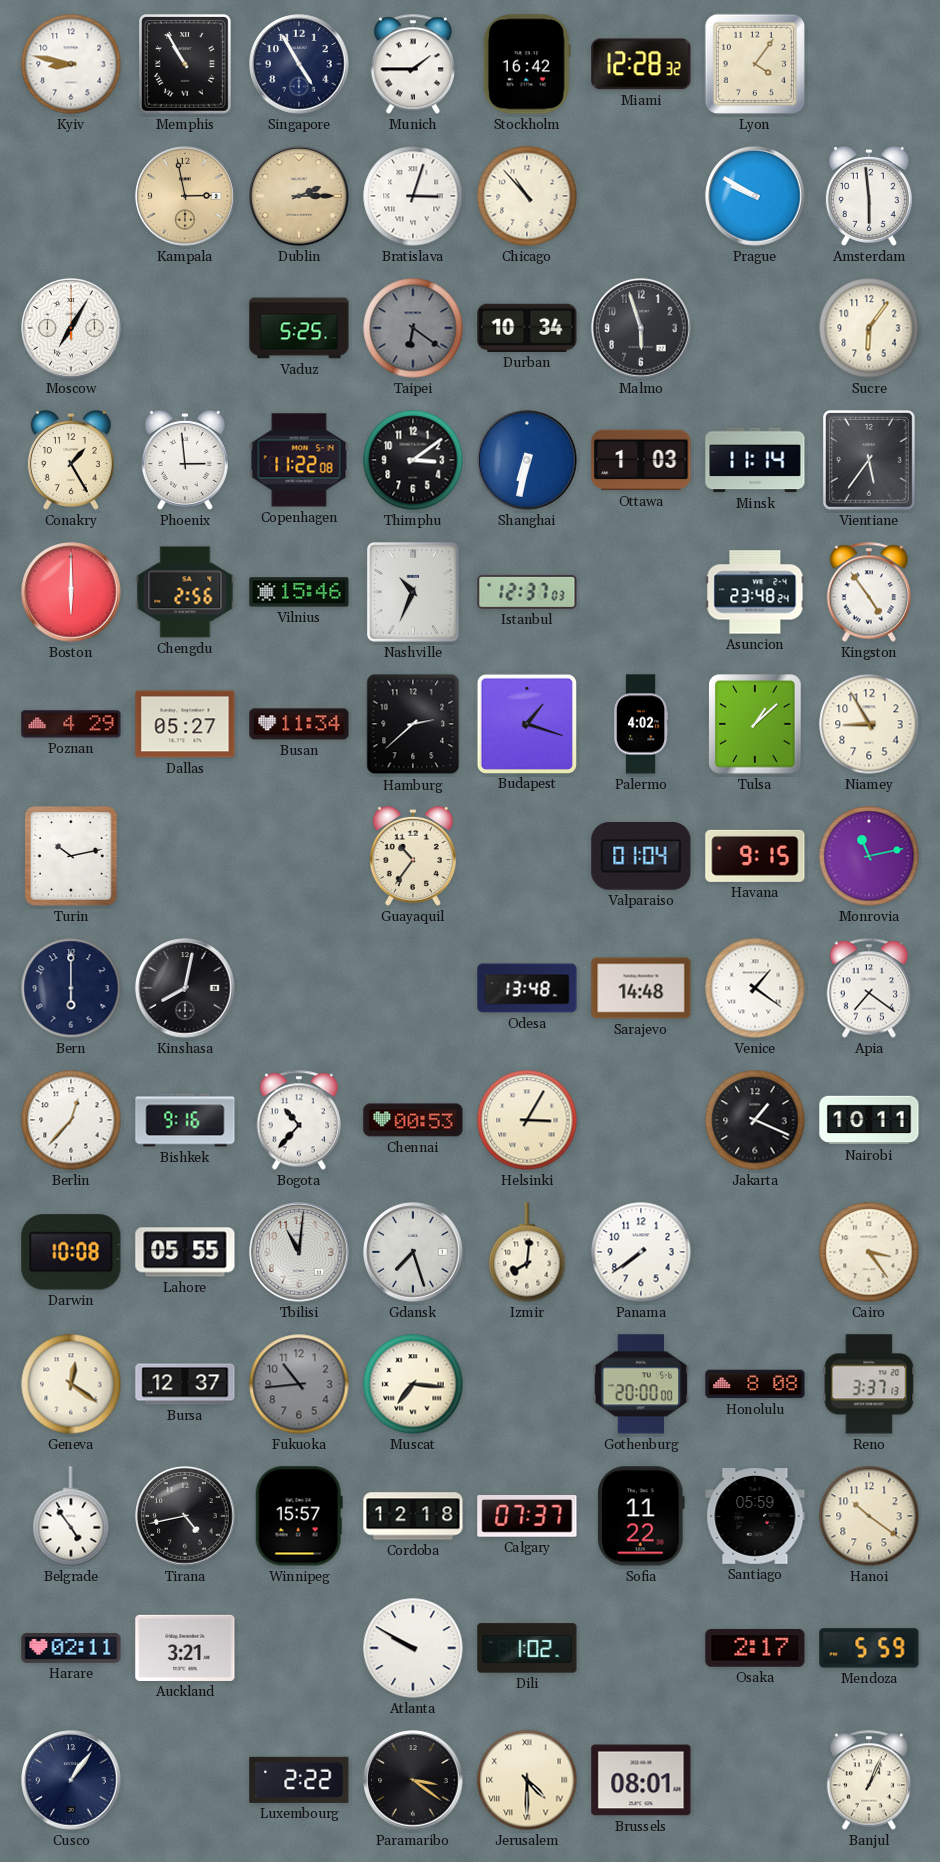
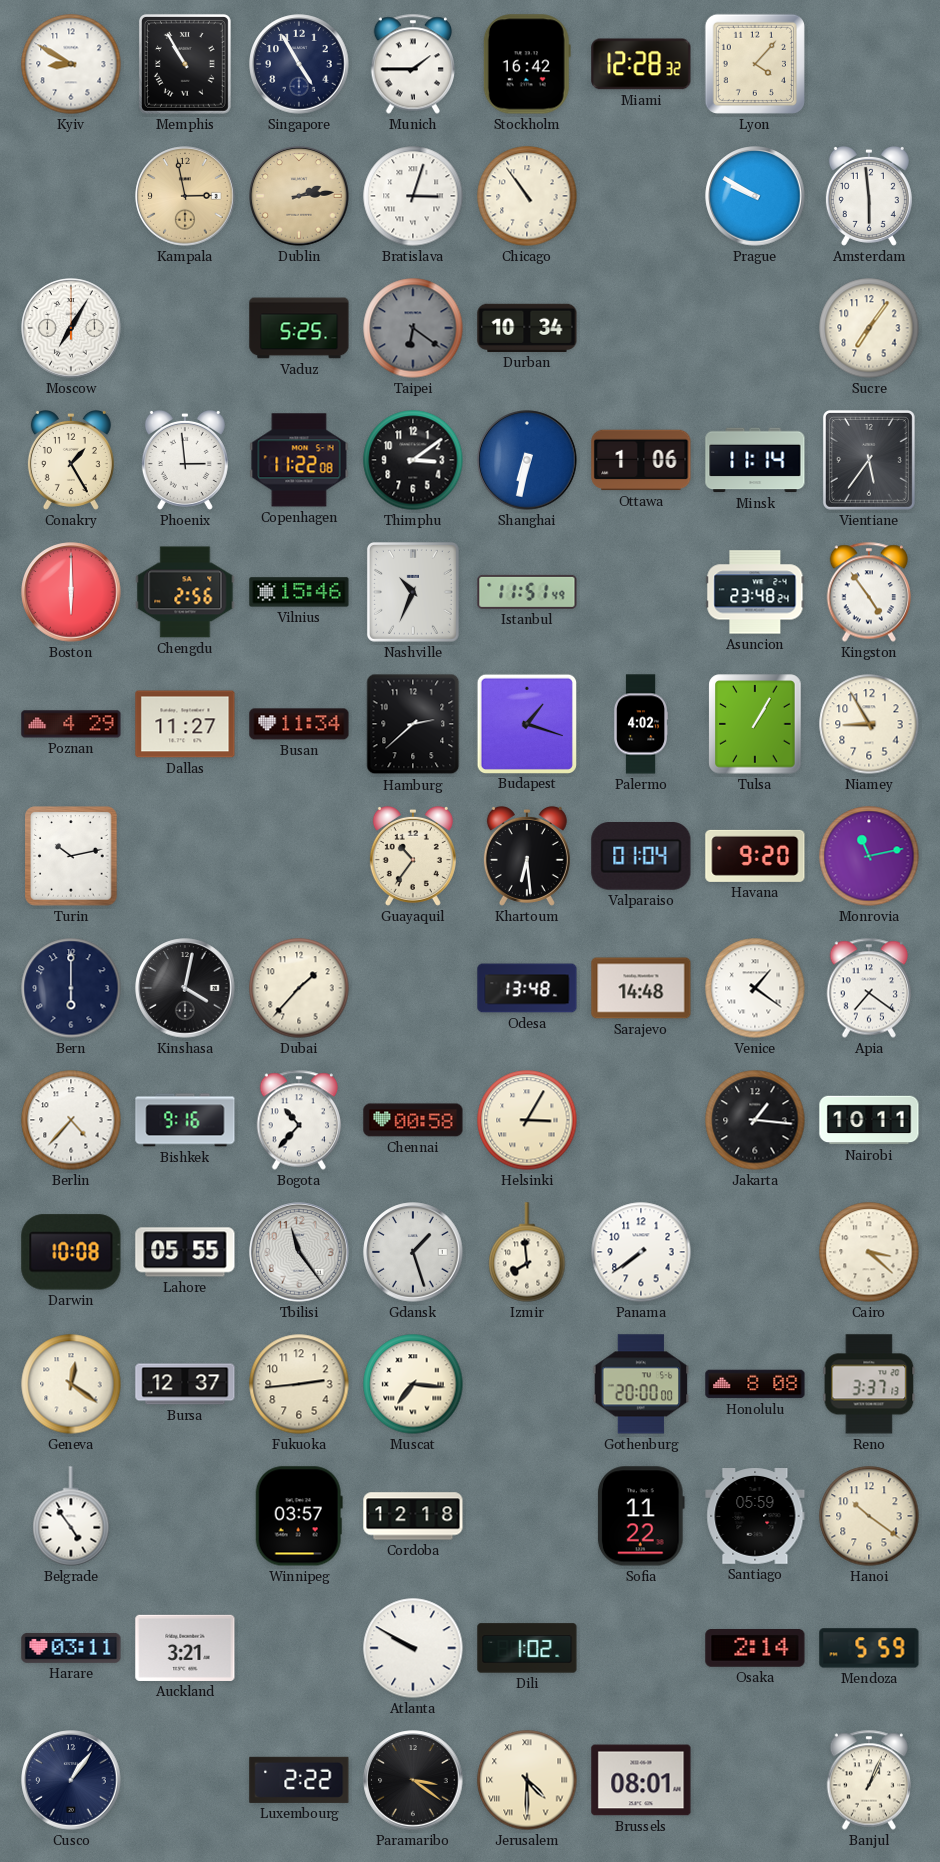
Kyiv: 8:47 -> 8:50 (71, 64)
Lyon: 4:06 -> 4:07 (755, 64)
Dublin: 2:15 -> 2:14 (299, 196)
Chicago: 10:53 -> 10:54 (527, 196)
Malmo: 5:57 -> none (641, 328)
Sucre: 6:06 -> 7:06 (869, 328)
Ottawa: 1:03 -> 1:06 (641, 460)
Istanbul: 12:37 -> 11:51 (527, 592)
Dallas: 05:27 -> 11:27 (185, 724)
Tulsa: 1:08 -> 1:05 (755, 724)
Khartoum: none -> 6:29 (527, 856)
Havana: 9:15 -> 9:20 (755, 856)
Kinshasa: 8:02 -> 4:02 (185, 988)
Dubai: none -> 1:37 (299, 988)
Berlin: 12:37 -> 4:37 (71, 1120)
Chennai: 00:53 -> 00:58 (413, 1120)
Jakarta: 1:19 -> 1:16 (755, 1120)
Tbilisi: 11:01 -> 11:24 (299, 1252)
Gdansk: 7:27 -> 1:27 (413, 1252)
Izmir: 8:01 -> 7:59 (527, 1252)
Cairo: 3:24 -> 3:22 (869, 1252)
Fukuoka: 10:44 -> 2:44 (299, 1384)
Fukuoka dial: grey -> cream (299, 1384)
Tirana: 4:43 -> none (185, 1516)
Winnipeg: 15:57 -> 03:57 (299, 1516)
Calgary: 07:37 -> none (527, 1517)
Harare: 02:11 -> 03:11 (71, 1649)
Osaka: 2:17 -> 2:14 (755, 1649)
